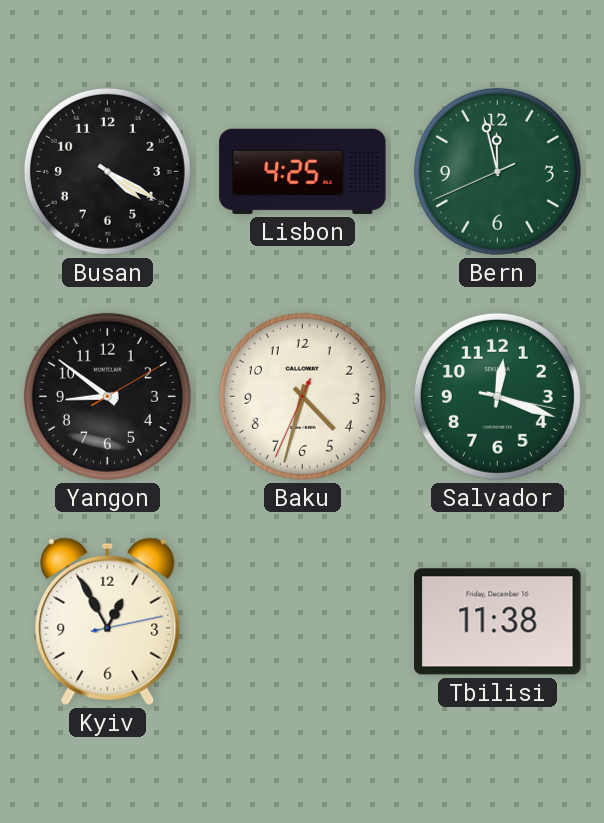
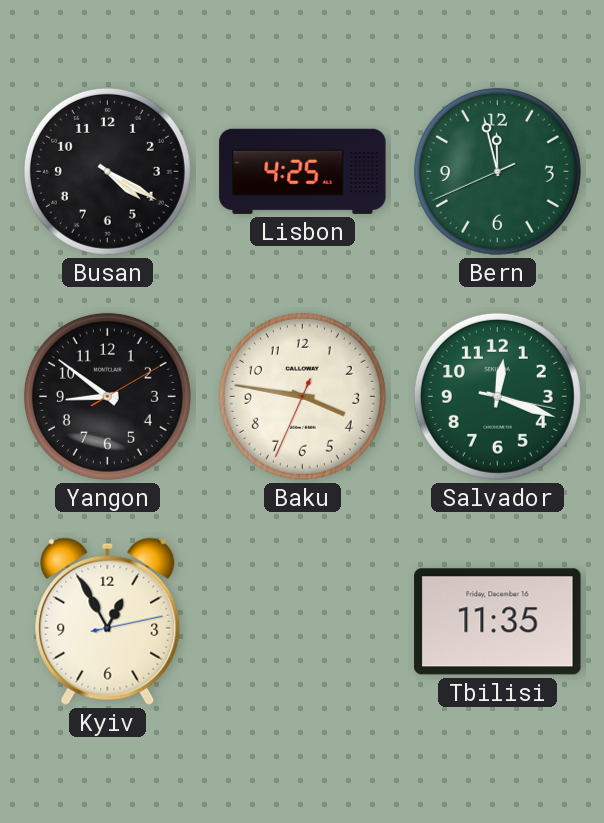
Baku: 4:32 -> 3:46 (302, 396)
Tbilisi: 11:38 -> 11:35 (498, 622)
